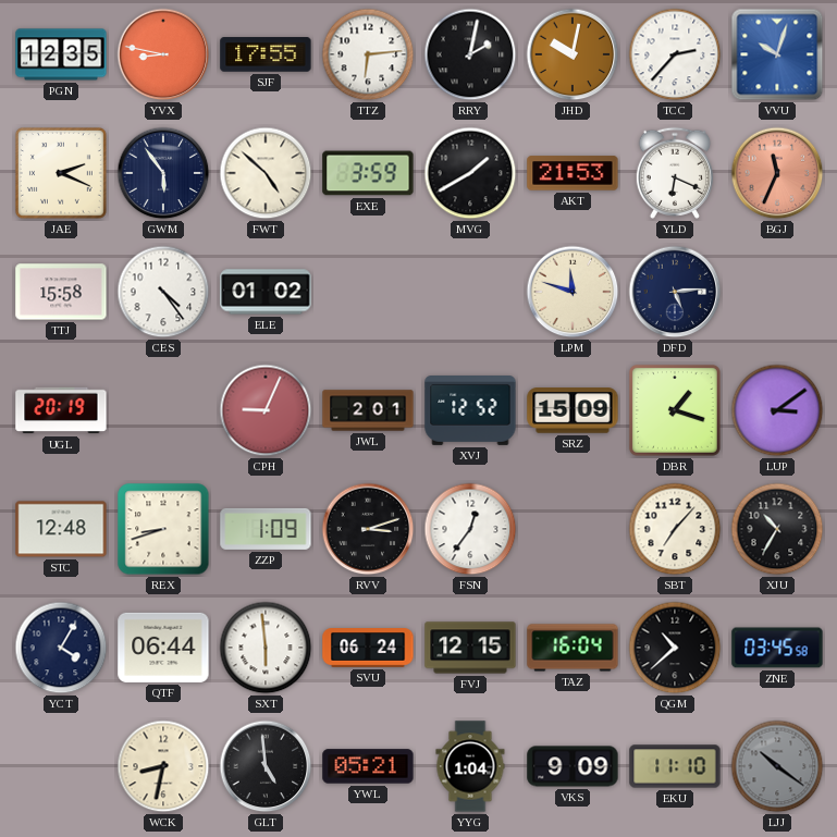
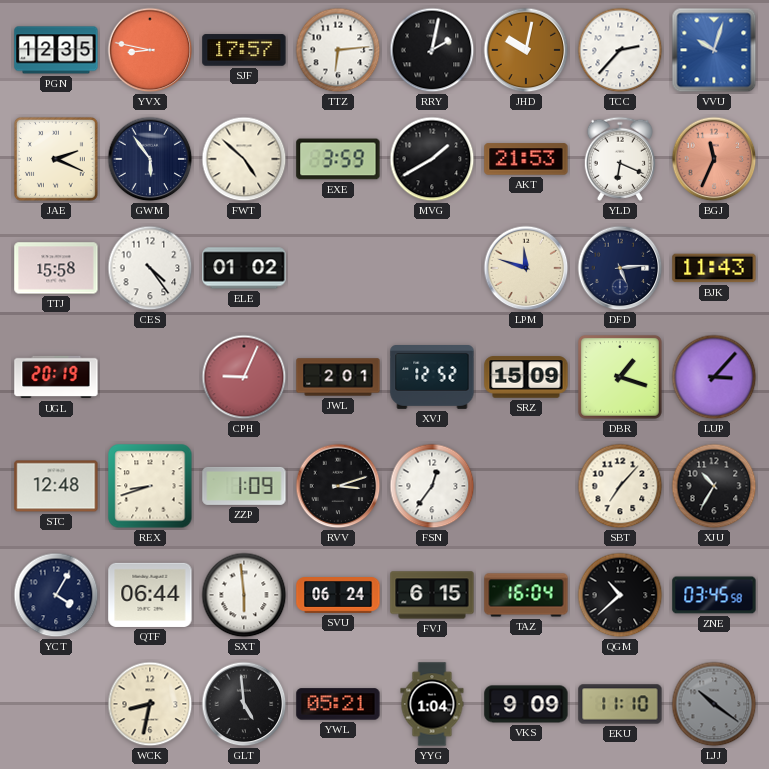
SJF: 17:55 -> 17:57 (244, 50)
BJK: none -> 11:43 (714, 268)
LUP: 3:09 -> 3:07 (714, 377)
FVJ: 12:15 -> 6:15 (432, 595)
